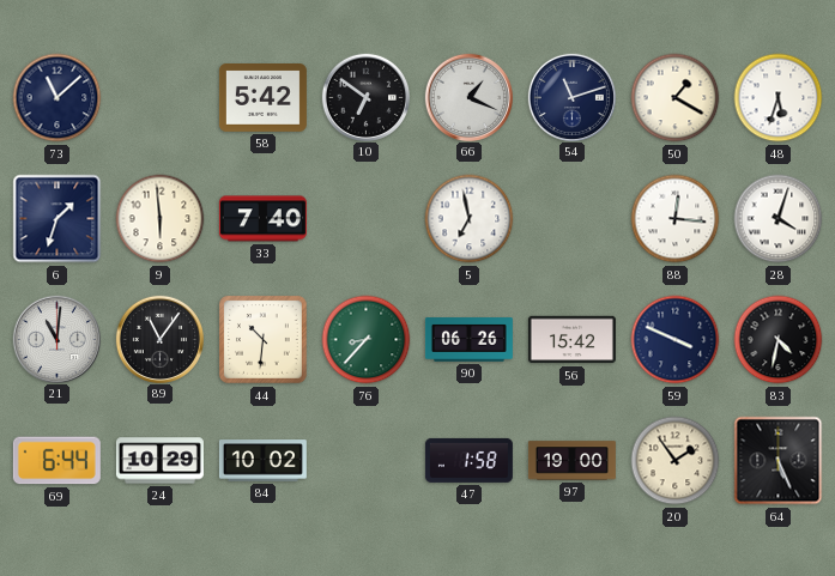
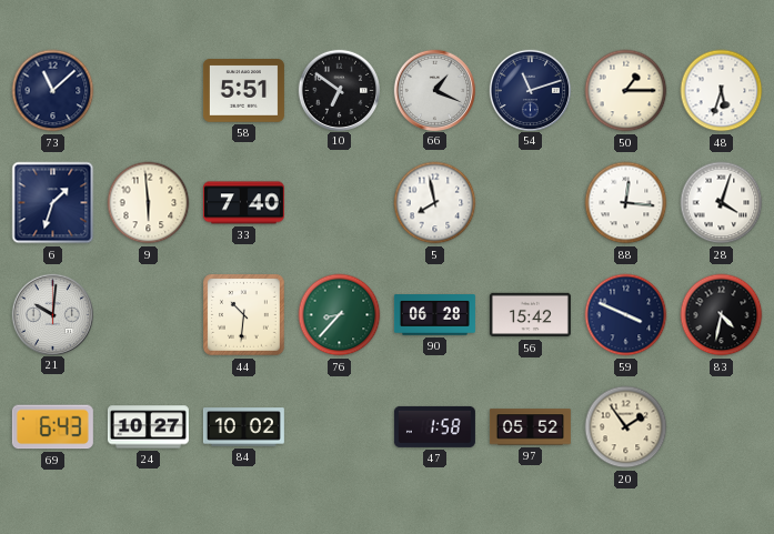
58: 5:42 -> 5:51 (243, 91)
50: 1:20 -> 1:15 (626, 91)
5: 6:58 -> 7:58 (435, 203)
21: 11:01 -> 10:01 (52, 314)
89: 11:06 -> none (159, 339)
90: 06:26 -> 06:28 (434, 315)
69: 6:44 -> 6:43 (52, 427)
24: 10:29 -> 10:27 (148, 427)
97: 19:00 -> 05:52 (530, 427)
64: 5:26 -> none (779, 461)
